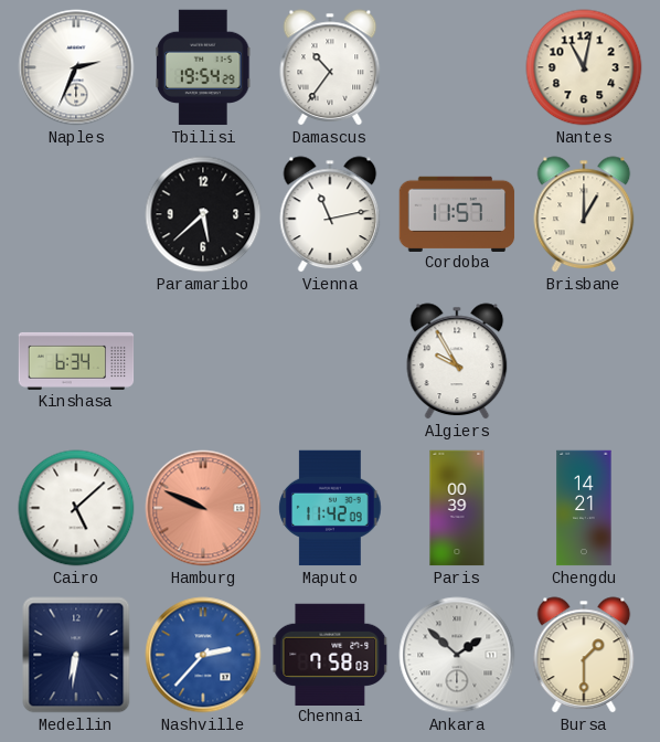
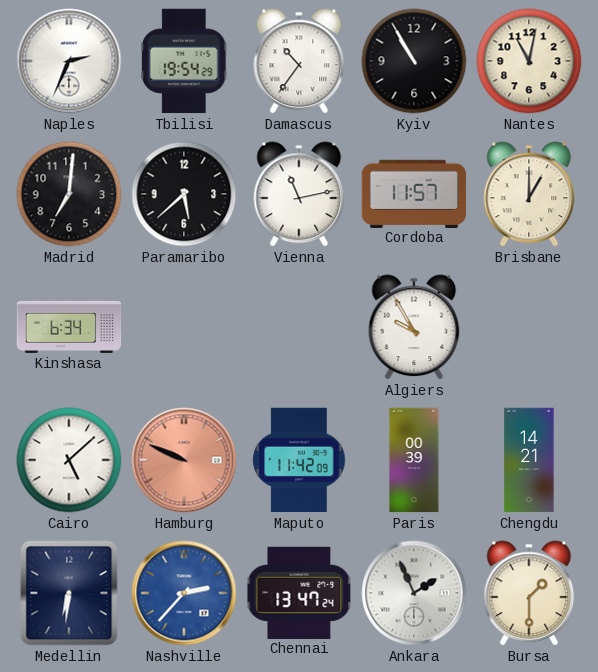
Kyiv: none -> 10:55 (414, 61)
Madrid: none -> 7:01 (69, 194)
Chennai: 7:58 -> 13:47 (299, 592)
Ankara: 1:52 -> 1:56 (414, 593)
